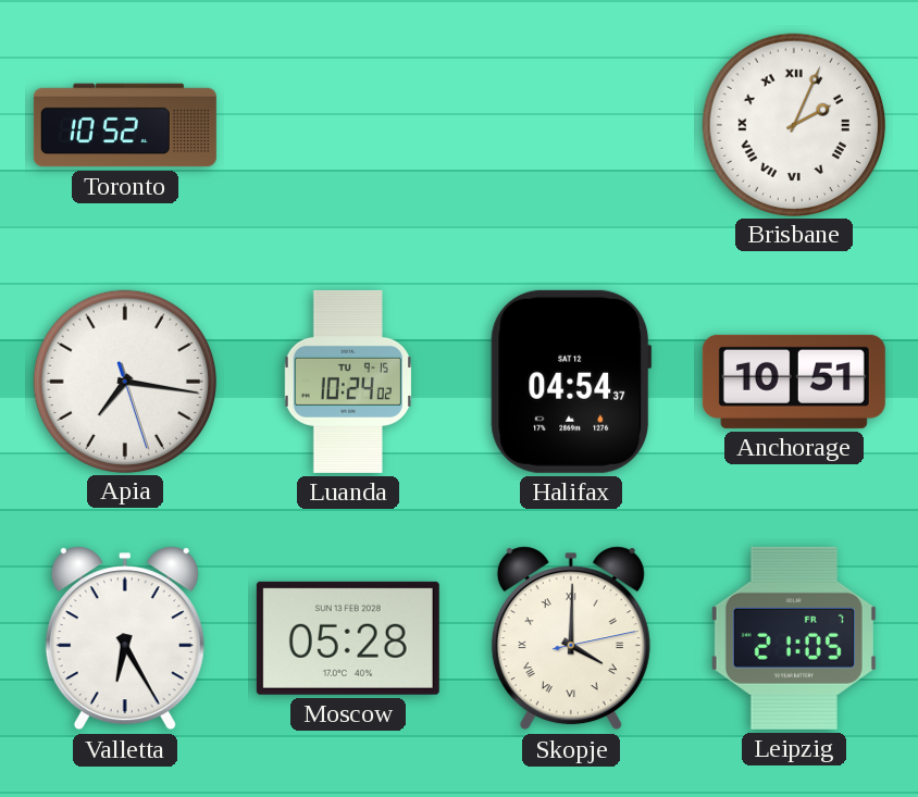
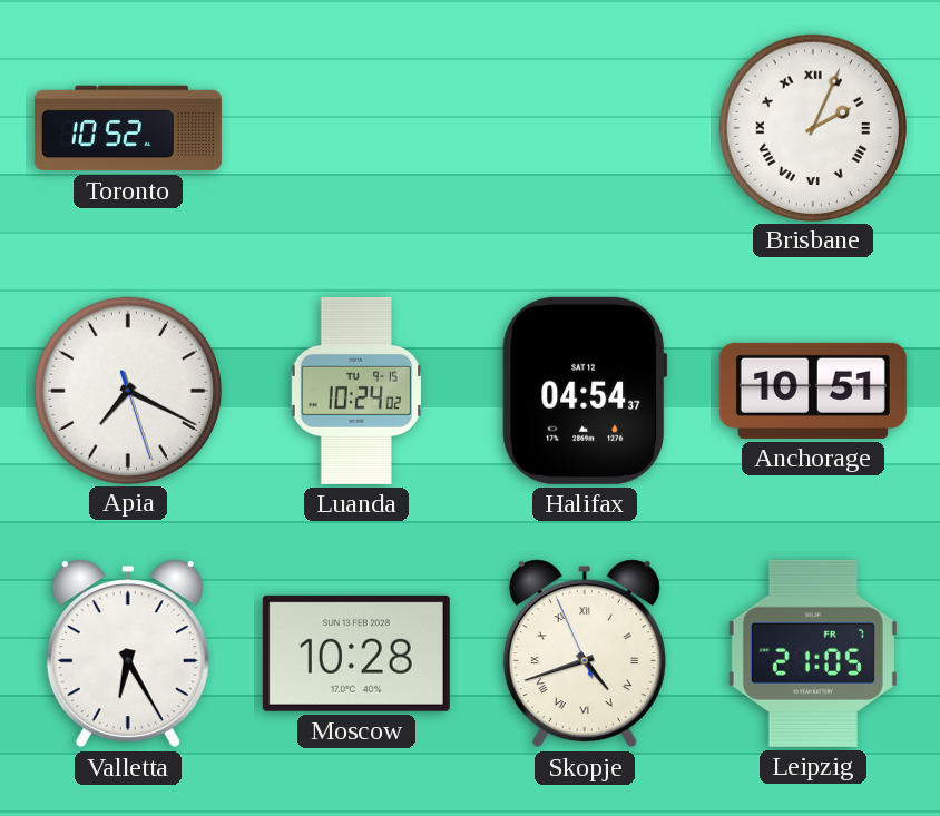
Apia: 7:16 -> 7:19 (127, 390)
Moscow: 05:28 -> 10:28 (356, 653)
Skopje: 4:00 -> 4:41 (585, 653)
